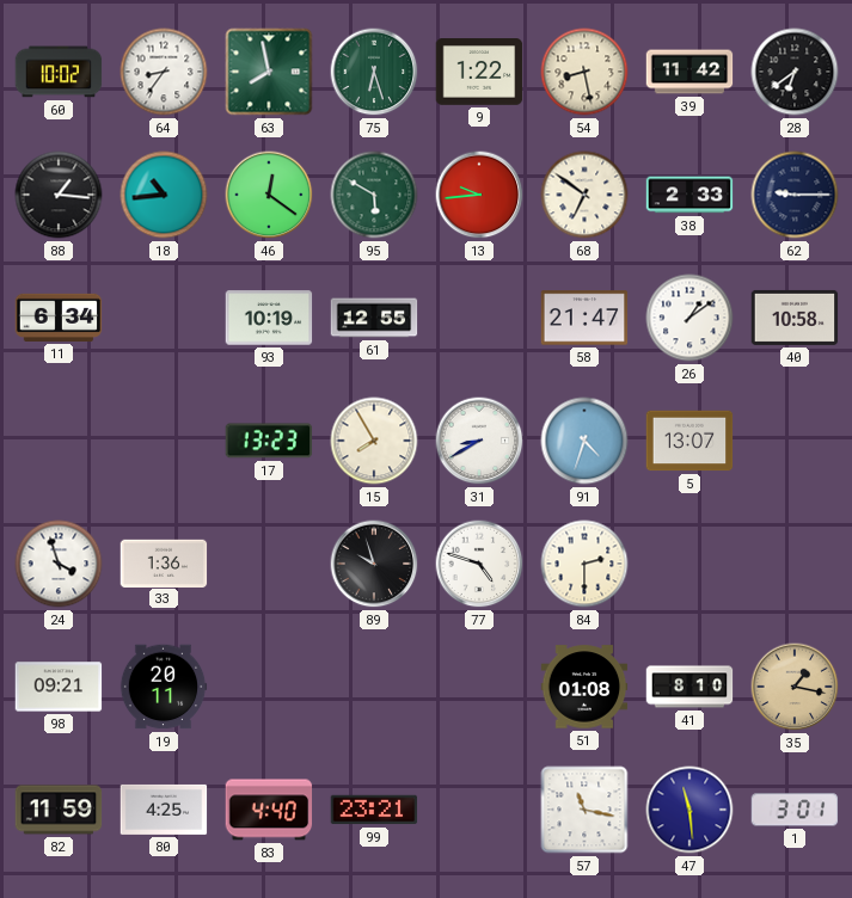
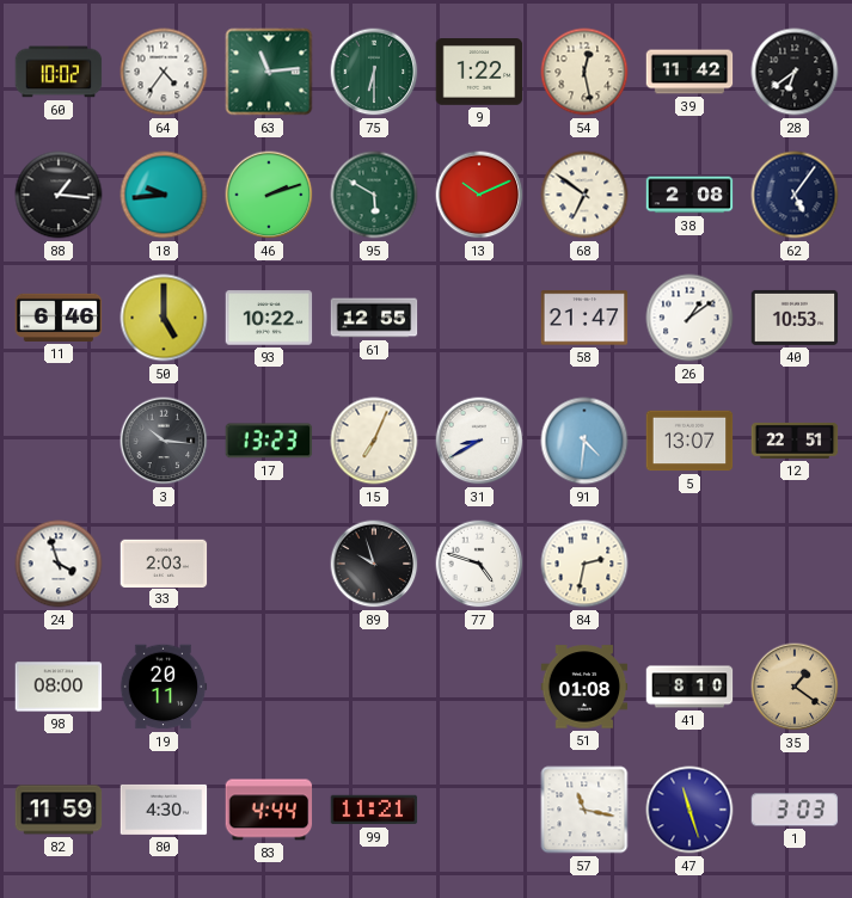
64: 8:36 -> 4:36 (164, 72)
63: 7:58 -> 11:14 (269, 72)
75: 6:27 -> 6:30 (374, 72)
54: 8:28 -> 12:28 (584, 72)
18: 10:44 -> 9:44 (164, 195)
46: 12:21 -> 2:12 (269, 195)
13: 9:44 -> 10:11 (479, 195)
38: 2:33 -> 2:08 (689, 195)
62: 9:15 -> 5:06 (795, 195)
11: 6:34 -> 6:46 (59, 318)
50: none -> 5:00 (164, 318)
93: 10:19 -> 10:22 (269, 318)
40: 10:58 -> 10:53 (795, 318)
3: none -> 10:16 (164, 441)
15: 7:55 -> 7:04 (374, 441)
91: 4:33 -> 4:31 (584, 441)
12: none -> 22:51 (795, 441)
33: 1:36 -> 2:03 (164, 562)
84: 2:30 -> 2:32 (584, 564)
98: 09:21 -> 08:00 (59, 687)
35: 1:17 -> 1:21 (795, 687)
80: 4:25 -> 4:30 (164, 810)
83: 4:40 -> 4:44 (269, 810)
99: 23:21 -> 11:21 (374, 810)
47: 11:29 -> 11:27 (689, 810)
1: 3:01 -> 3:03 (795, 810)
